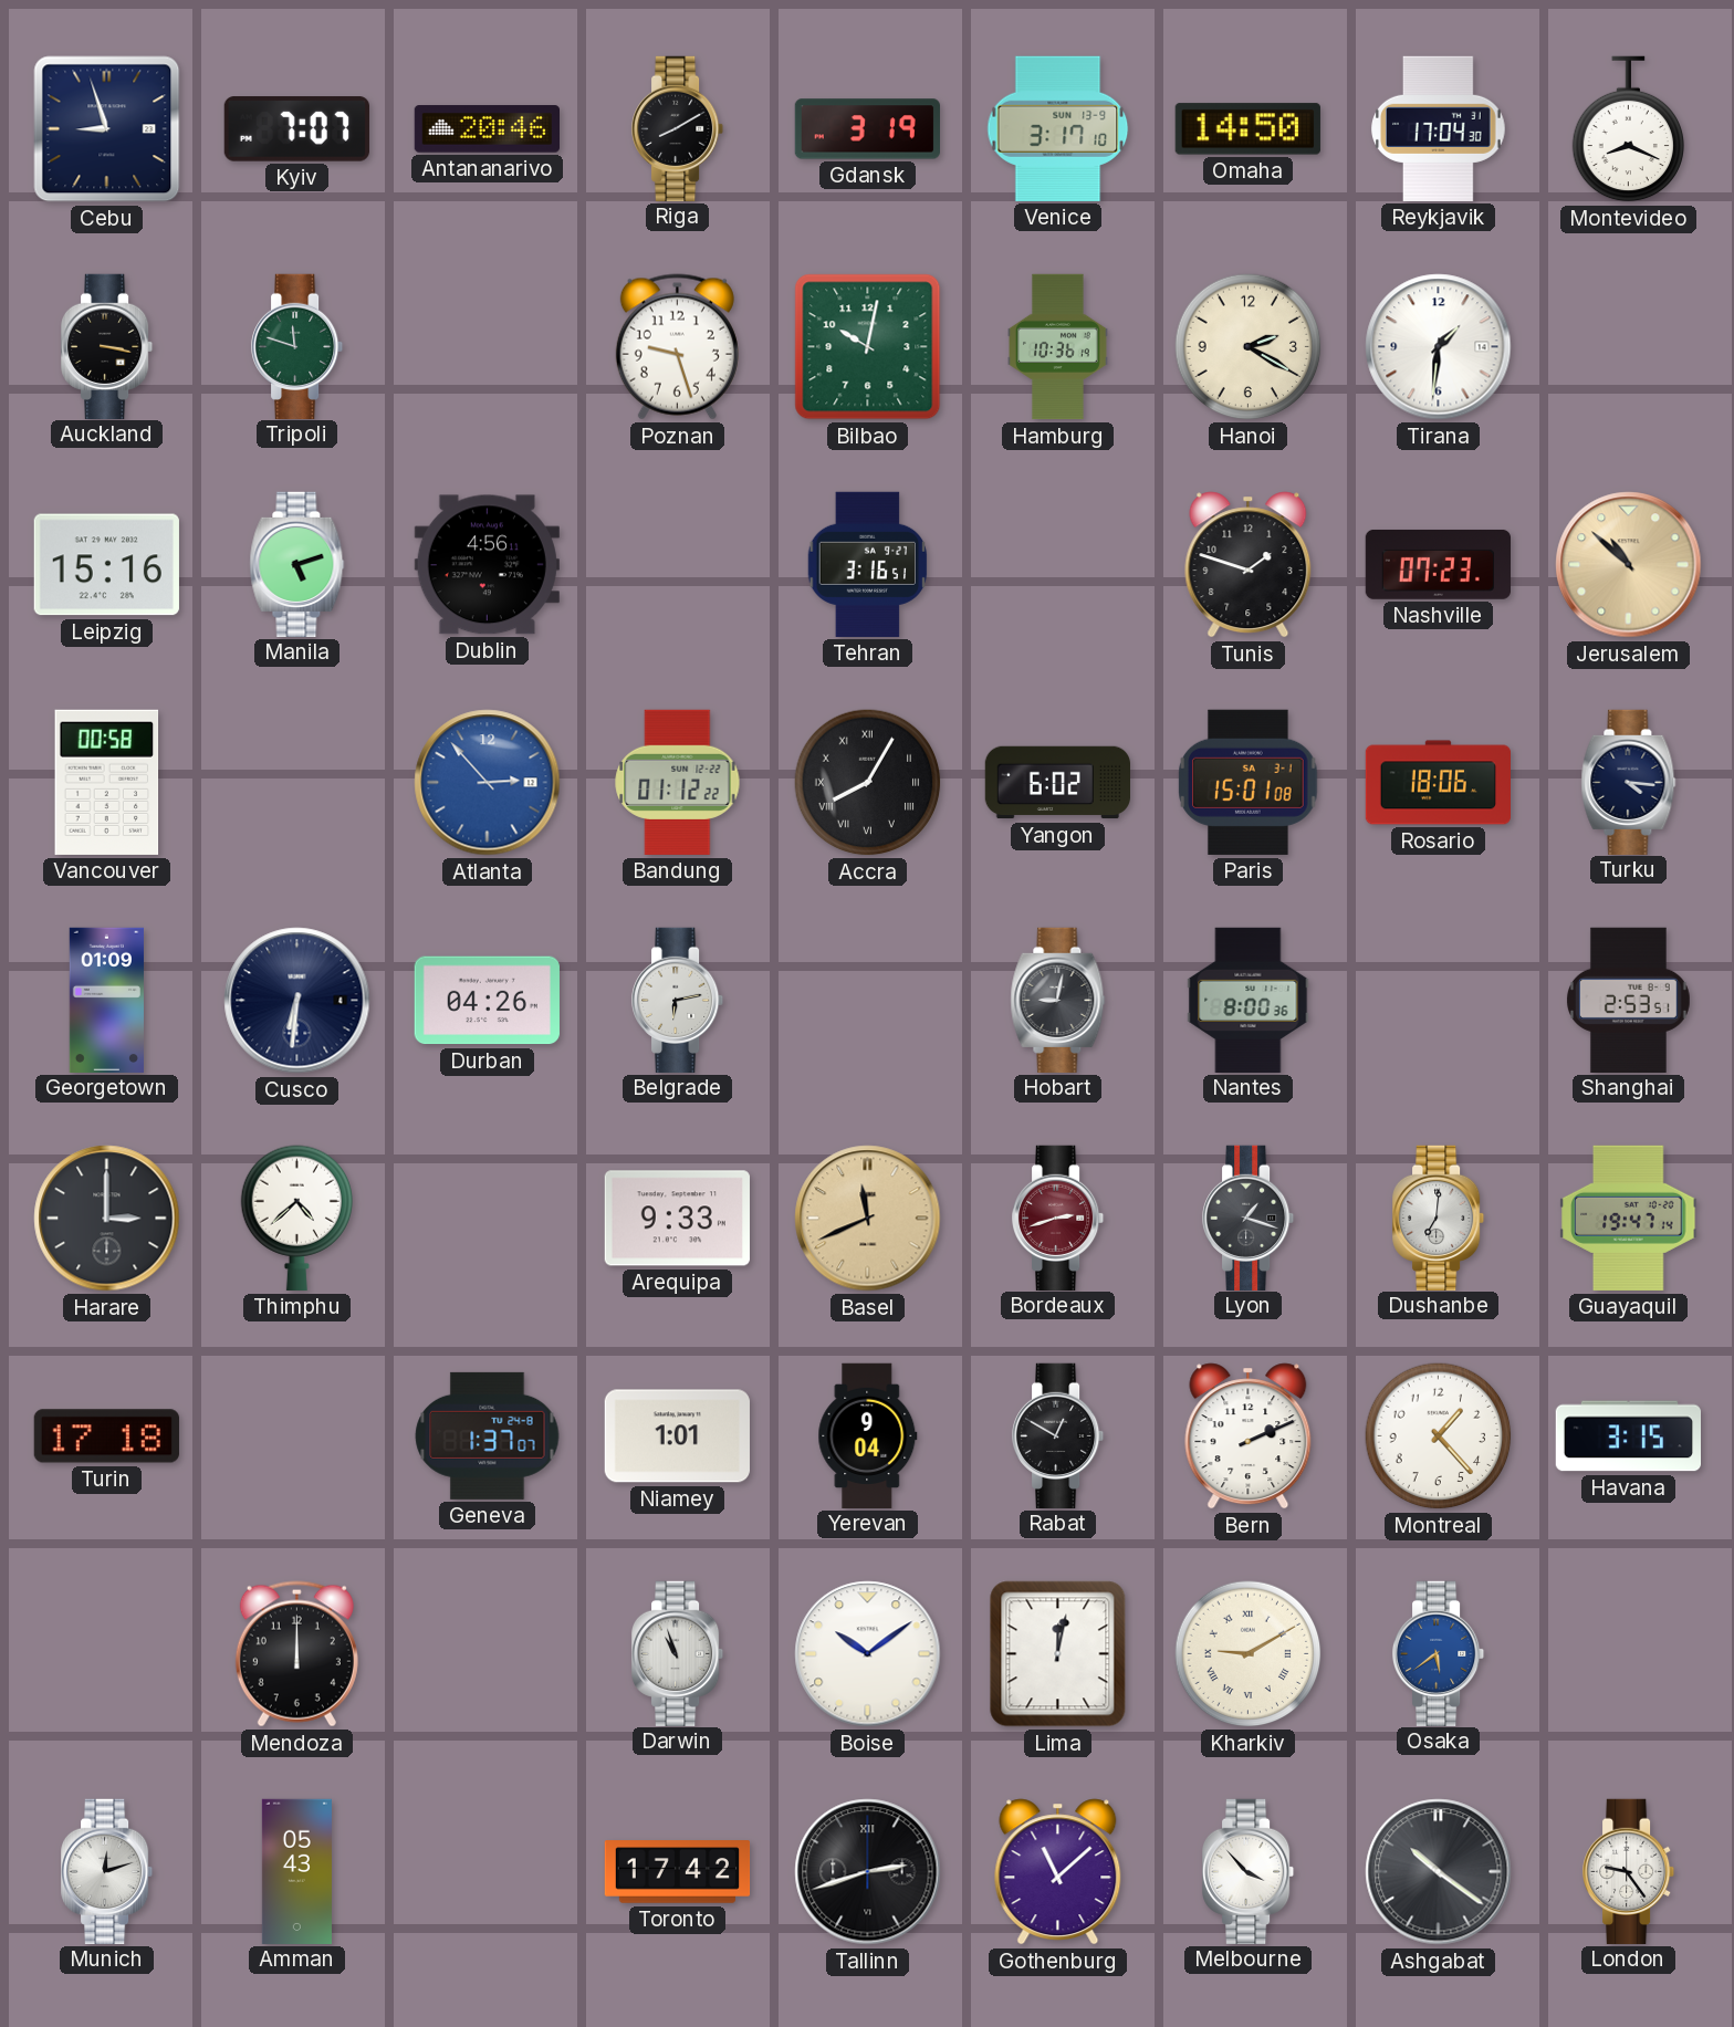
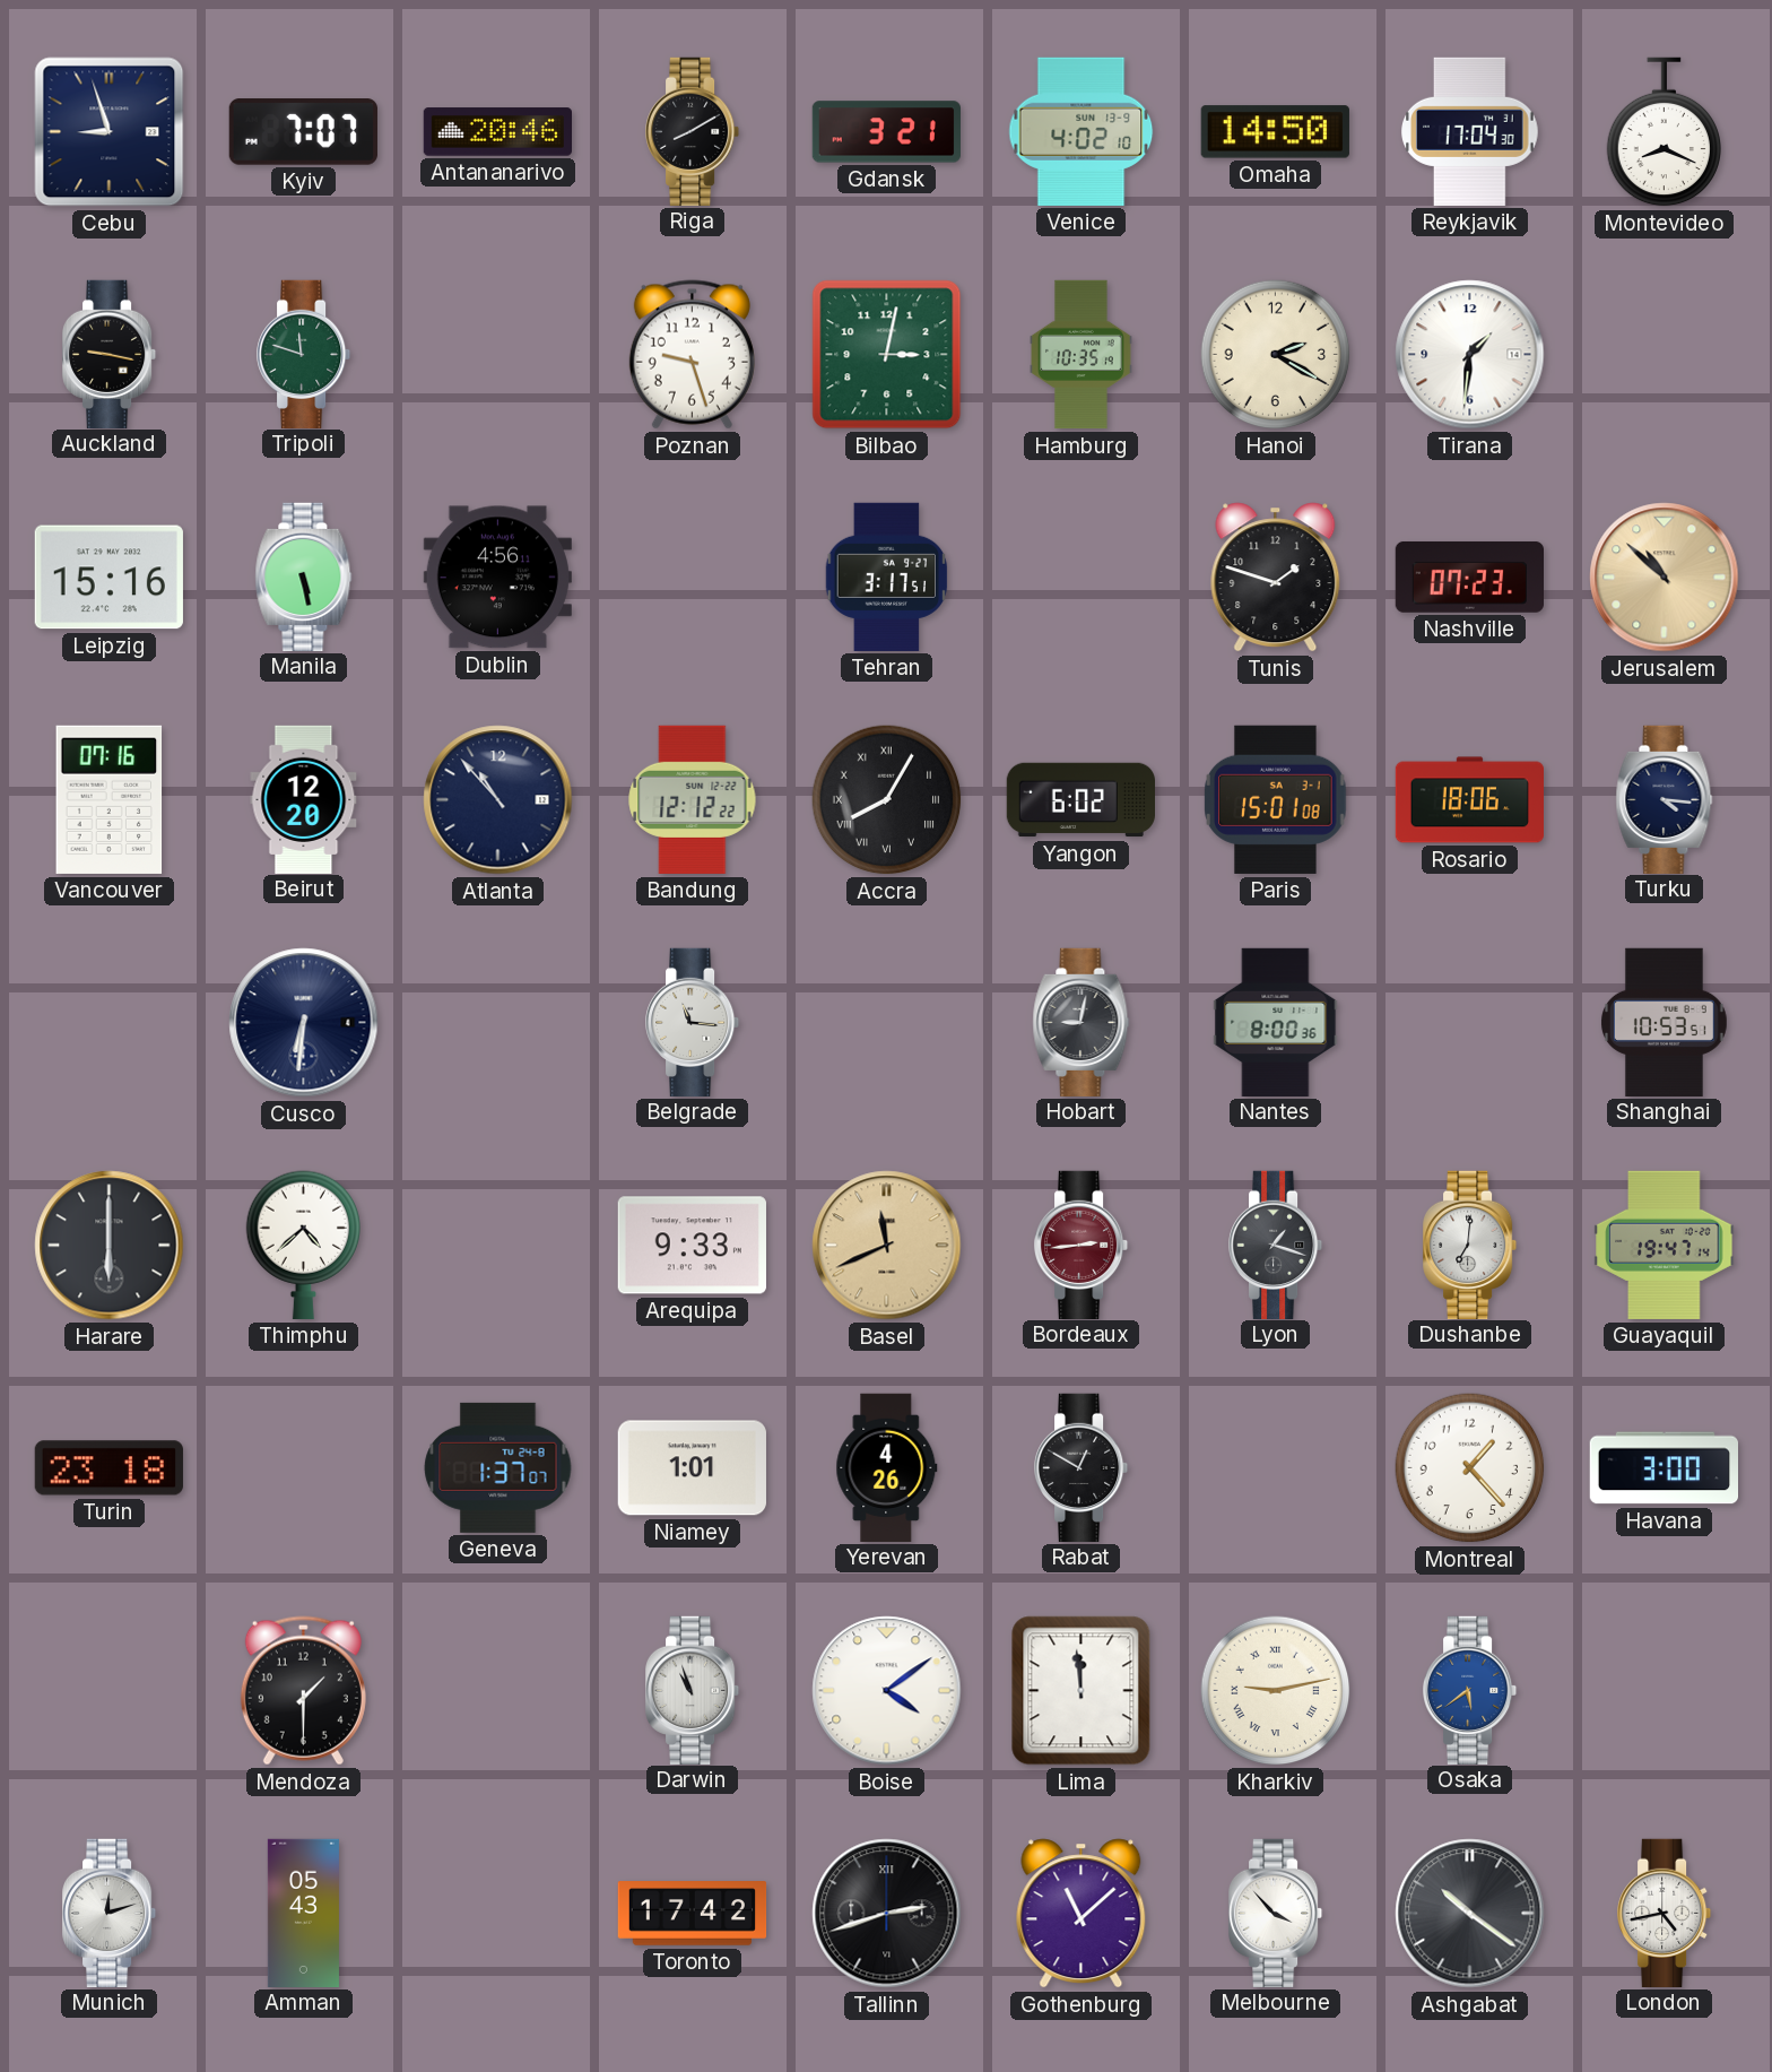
Gdansk: 3:19 -> 3:21 (886, 132)
Venice: 3:17 -> 4:02 (1082, 131)
Auckland: 3:17 -> 9:17 (111, 354)
Bilbao: 10:02 -> 3:02 (887, 355)
Hamburg: 10:36 -> 10:35 (1082, 355)
Manila: 5:12 -> 5:28 (304, 576)
Tehran: 3:16 -> 3:17 (887, 576)
Vancouver: 00:58 -> 07:16 (110, 799)
Beirut: none -> 12:20 (304, 799)
Atlanta: 2:53 -> 10:53 (498, 800)
Atlanta dial: blue -> navy (498, 800)
Bandung: 01:12 -> 12:12 (693, 799)
Georgetown: 01:09 -> none (106, 1000)
Durban: 04:26 -> none (487, 1001)
Belgrade: 6:13 -> 11:16 (694, 1022)
Shanghai: 2:53 -> 10:53 (1664, 1022)
Harare: 3:00 -> 6:00 (110, 1246)
Bordeaux: 2:42 -> 2:44 (1083, 1245)
Turin: 17:18 -> 23:18 (108, 1468)
Yerevan: 9:04 -> 4:26 (887, 1467)
Bern: 2:11 -> none (1249, 1436)
Havana: 3:15 -> 3:00 (1664, 1468)
Mendoza: 12:00 -> 1:30 (303, 1691)
Boise: 10:09 -> 4:09 (887, 1691)
Lima: 12:02 -> 11:59 (1082, 1691)
Kharkiv: 9:10 -> 9:13 (1276, 1691)
London: 9:24 -> 4:43 (1666, 1913)
